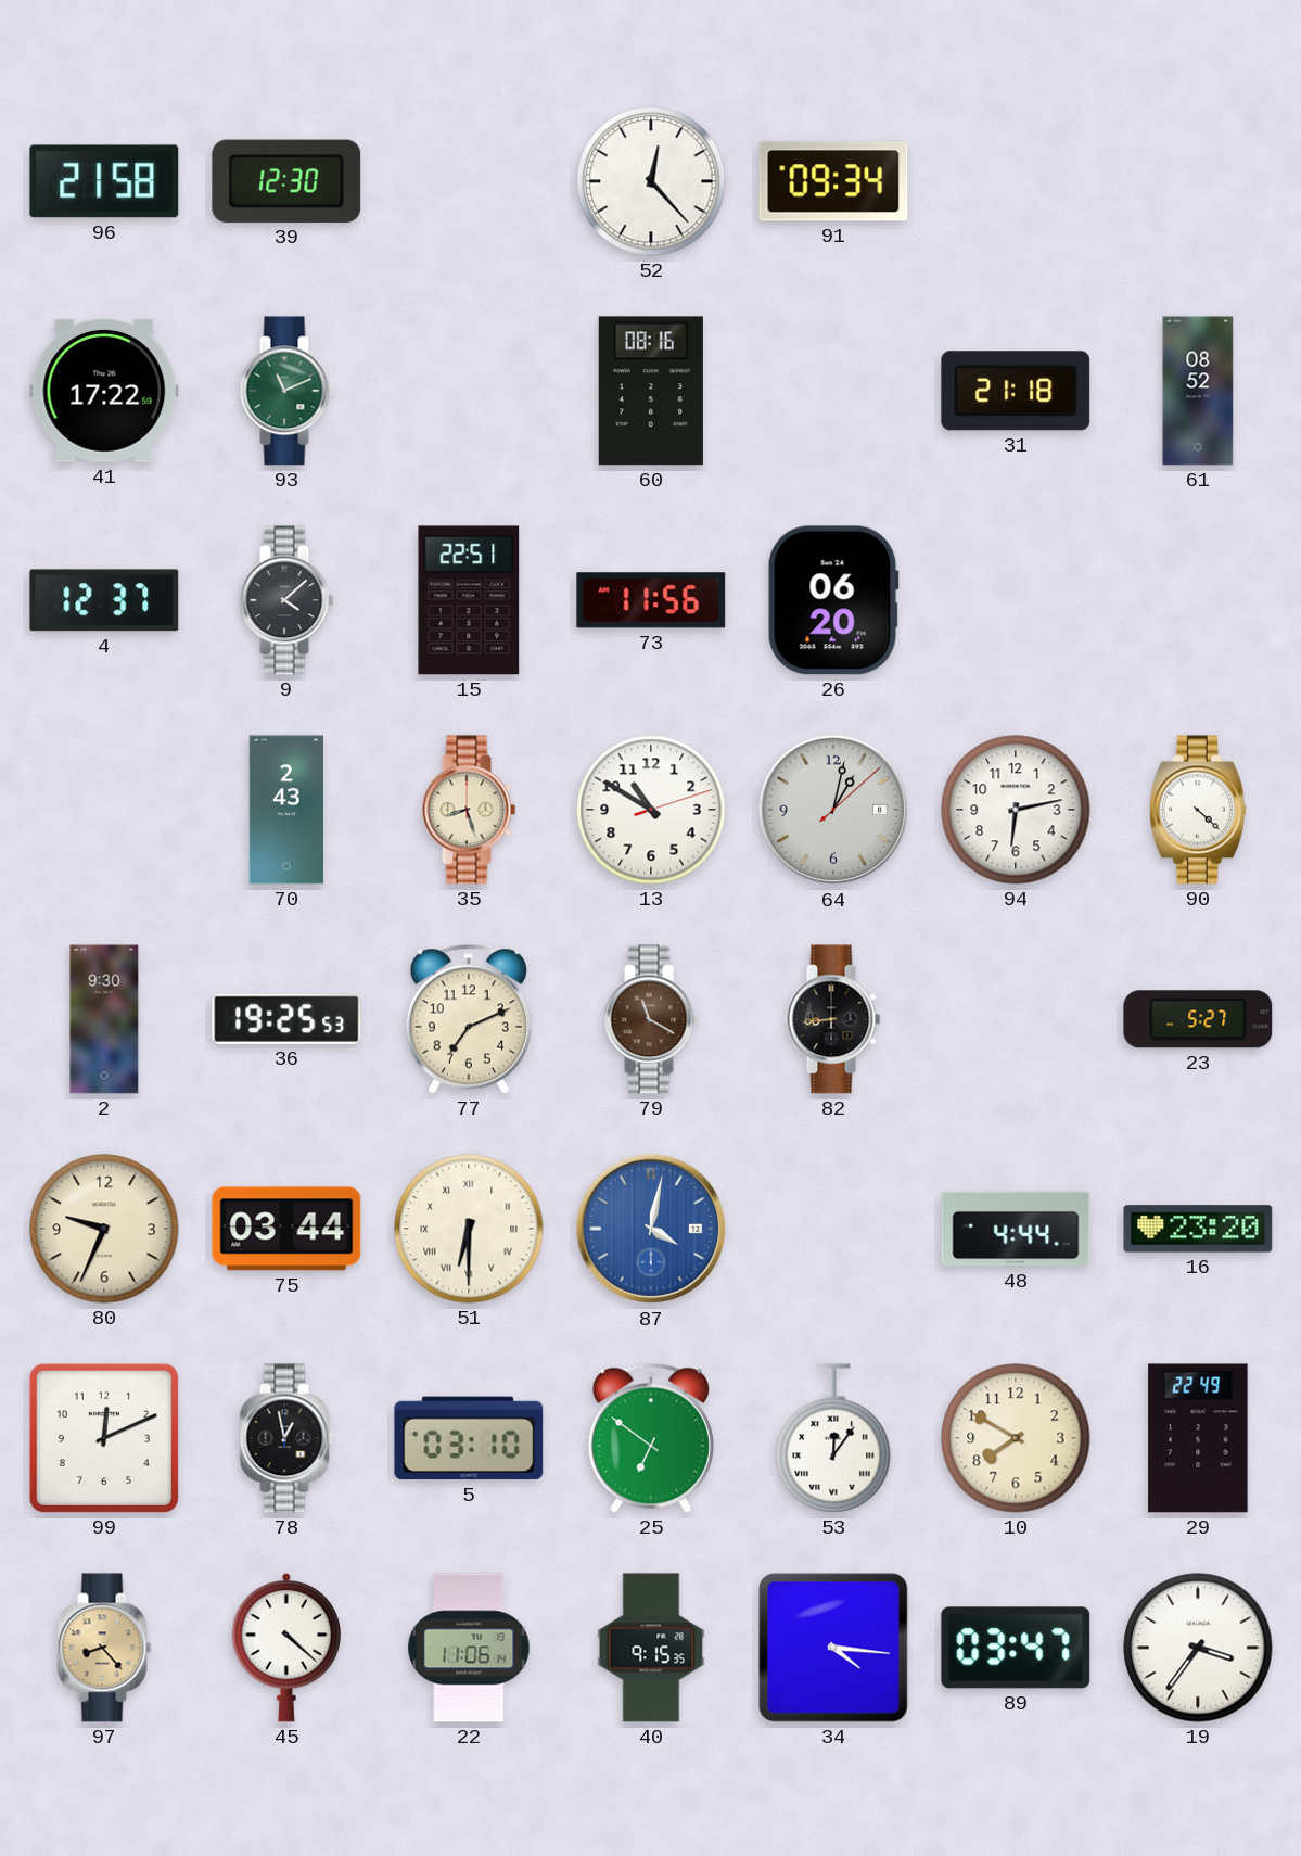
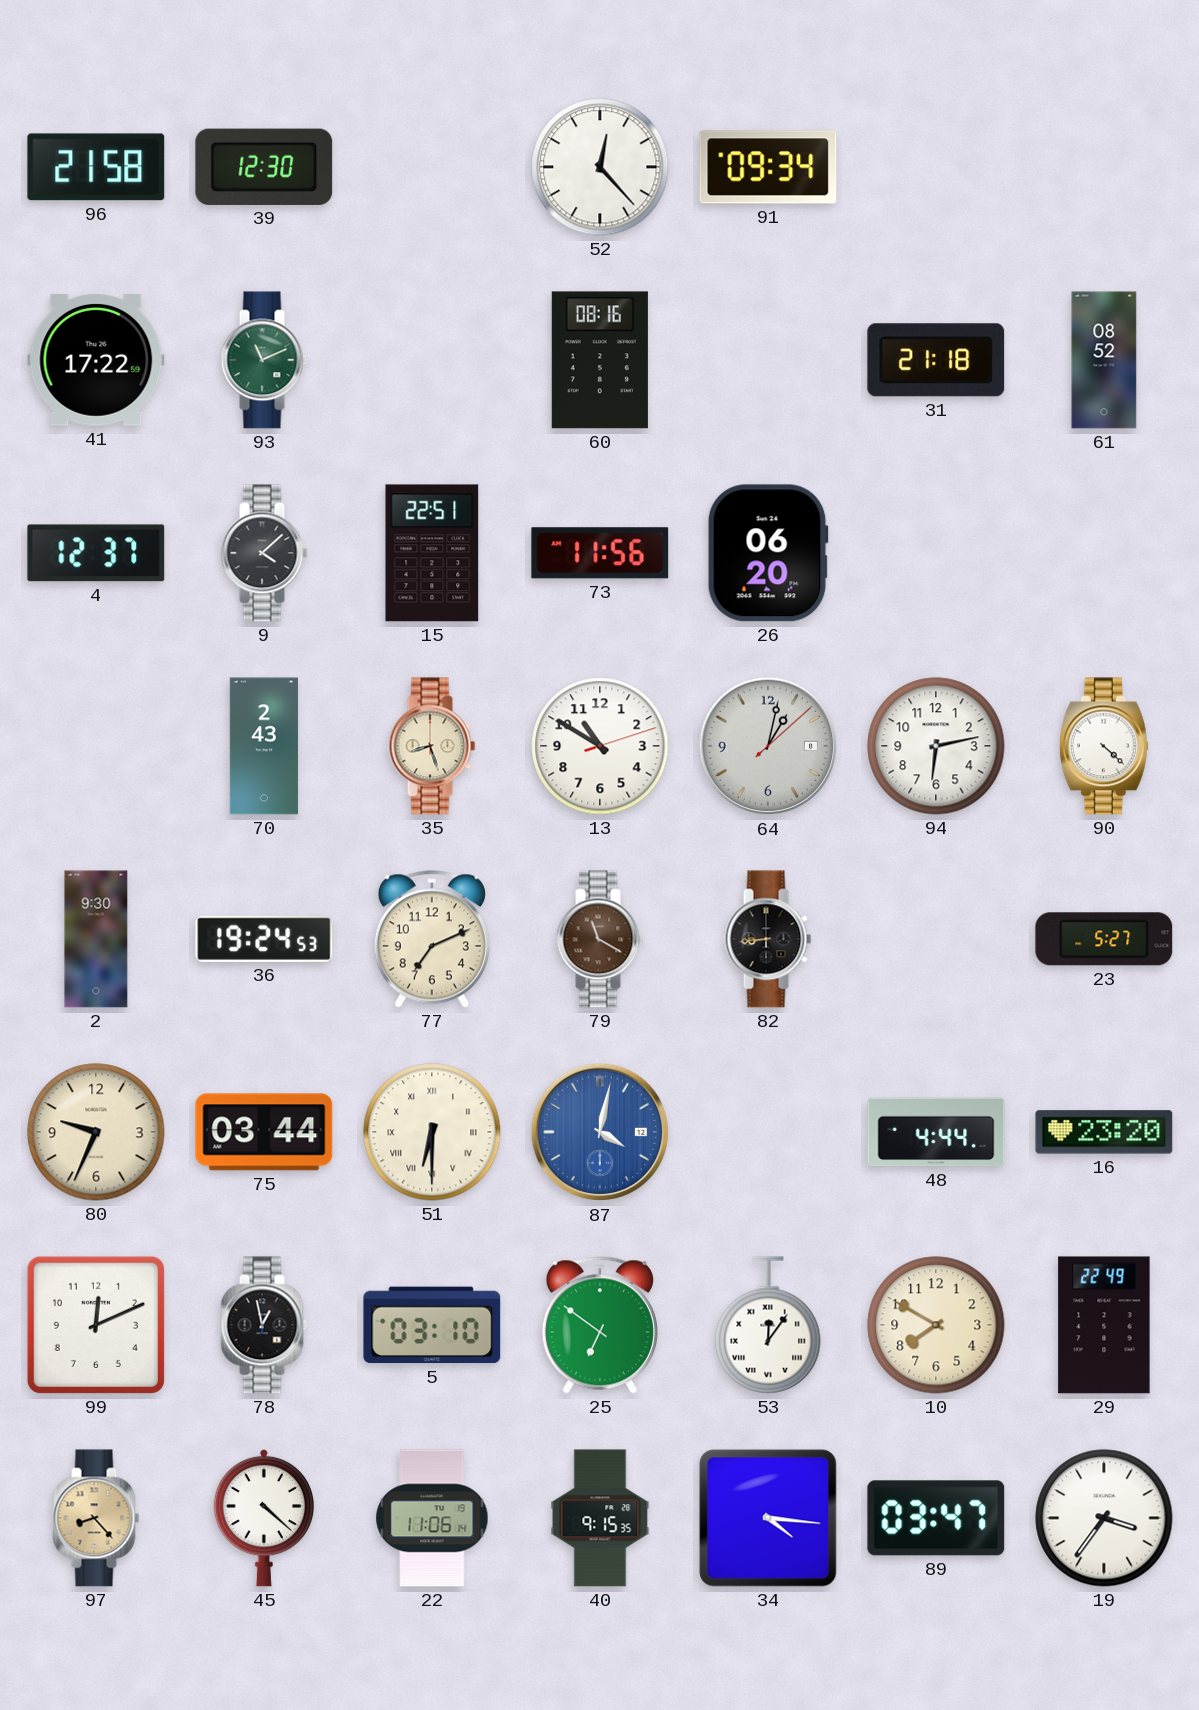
36: 19:25 -> 19:24 (264, 939)
